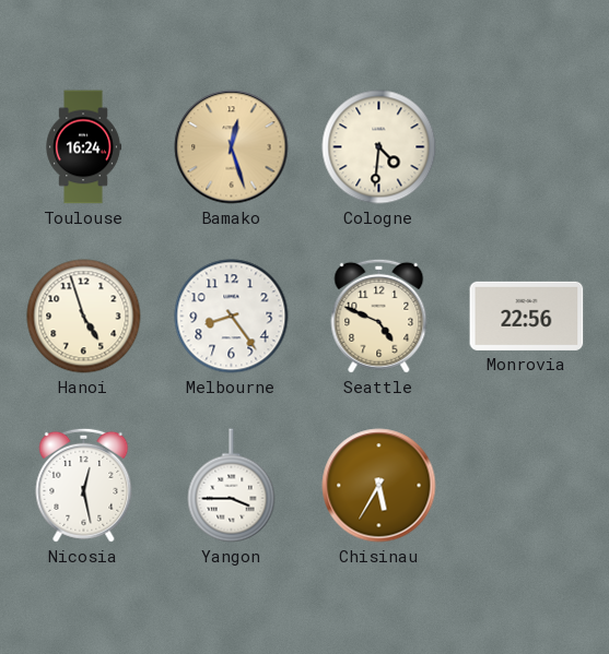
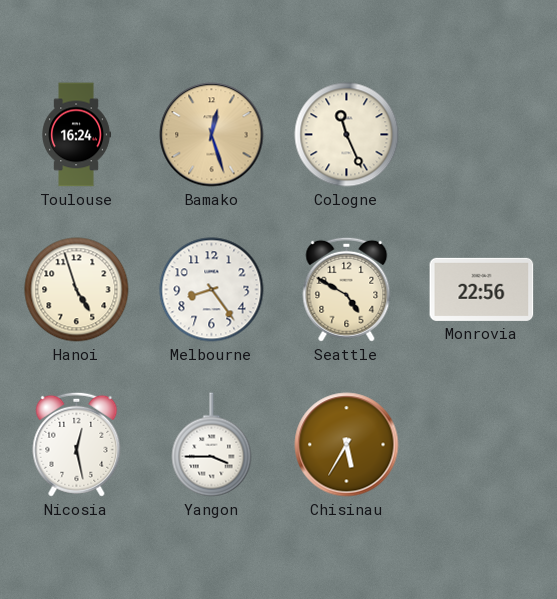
Cologne: 4:31 -> 11:26 (347, 135)
Seattle: 4:49 -> 4:50 (347, 289)
